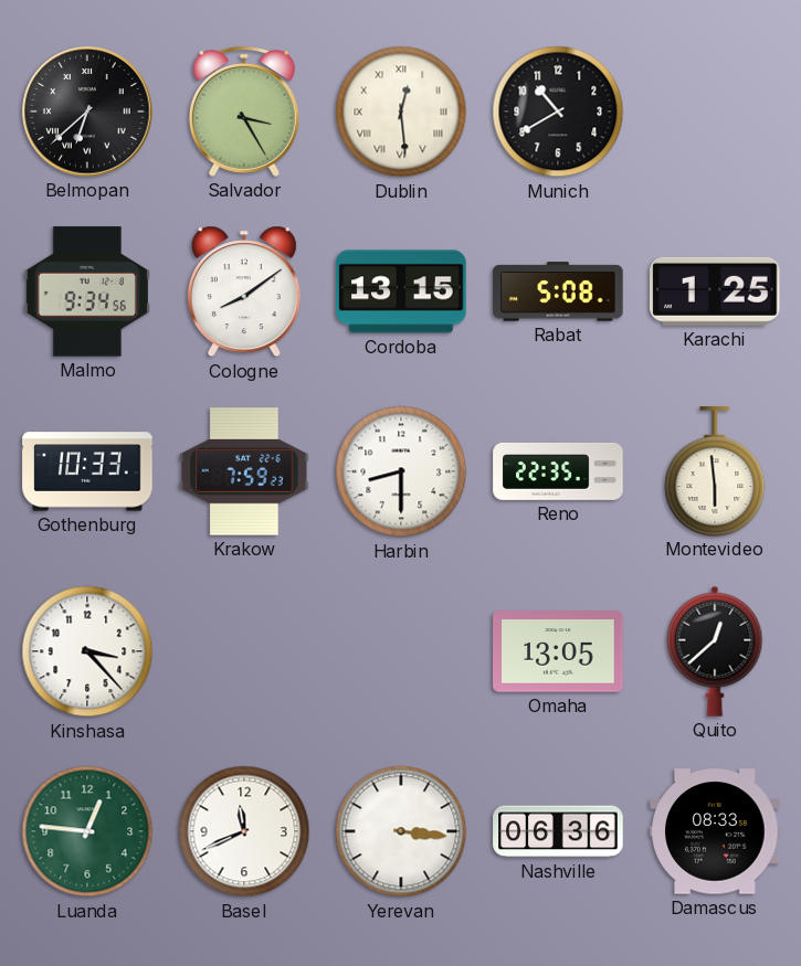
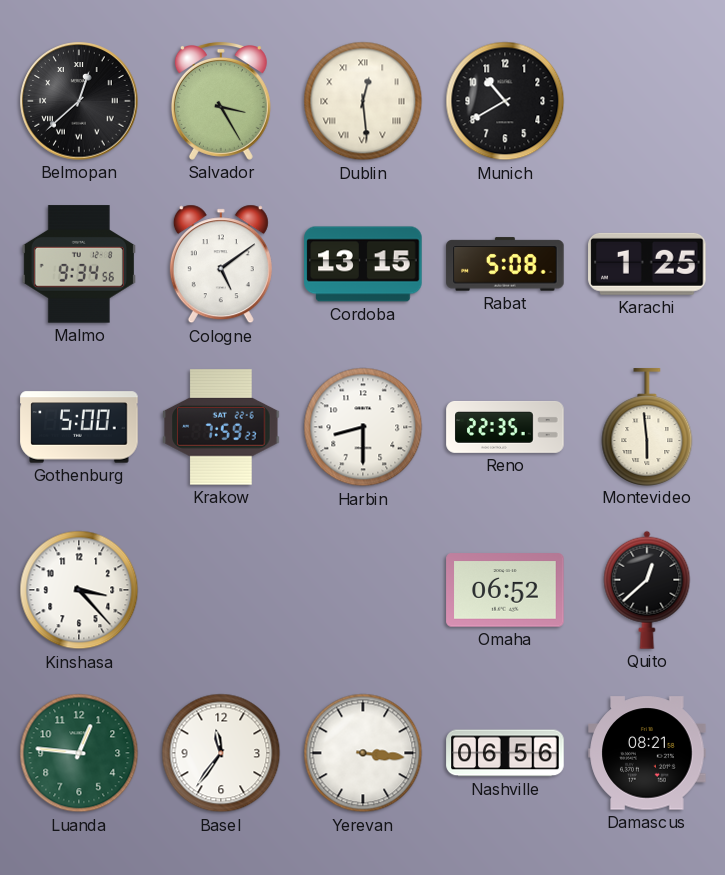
Belmopan: 6:38 -> 12:38 (79, 101)
Cologne: 8:09 -> 5:09 (221, 264)
Gothenburg: 10:33 -> 5:00 (79, 427)
Omaha: 13:05 -> 06:52 (505, 590)
Basel: 11:41 -> 11:36 (221, 753)
Nashville: 06:36 -> 06:56 (505, 753)
Damascus: 08:33 -> 08:21 (647, 753)
